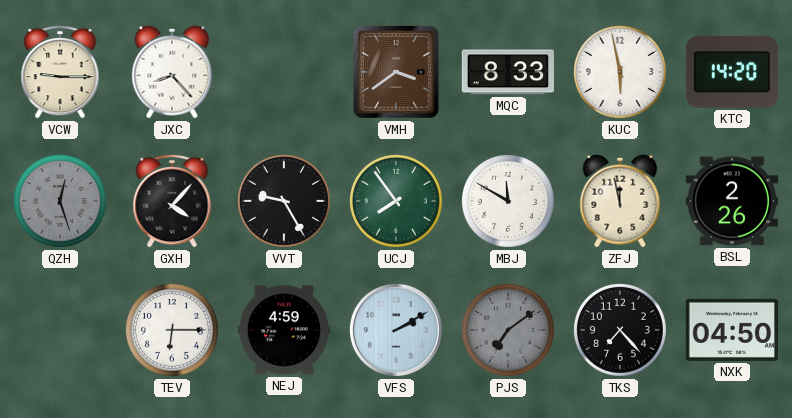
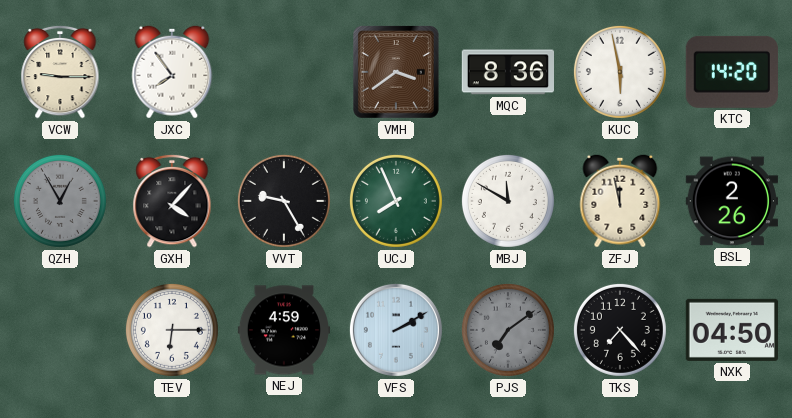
JXC: 8:23 -> 7:54 (172, 72)
MQC: 8:33 -> 8:36 (507, 72)
QZH: 12:27 -> 12:55 (60, 201)
UCJ: 7:54 -> 7:56 (396, 201)
